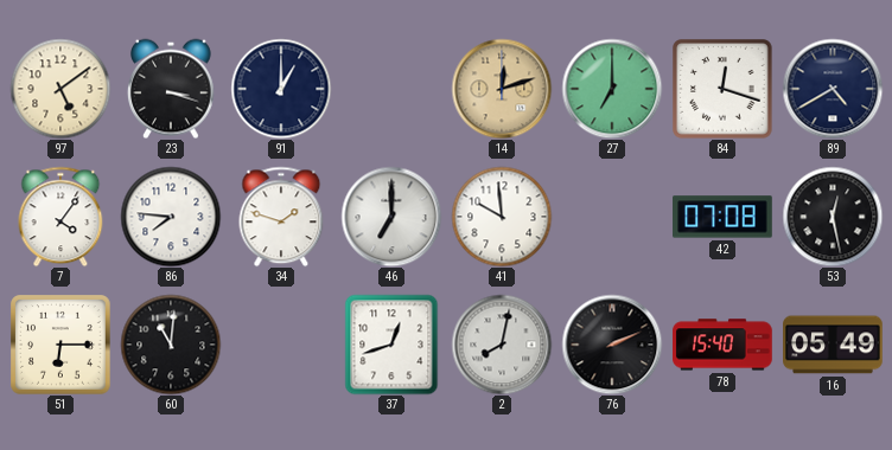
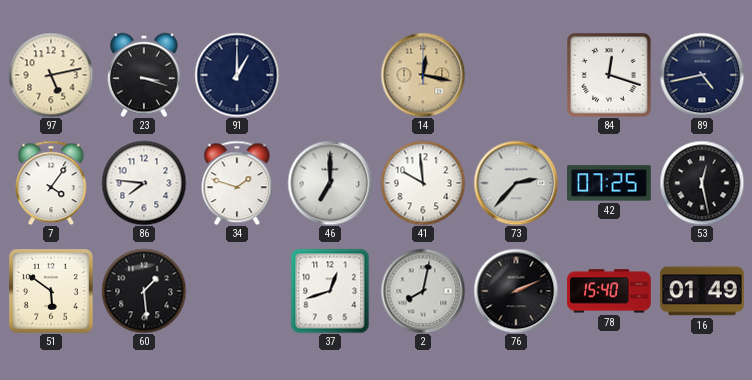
97: 5:09 -> 5:13 (51, 75)
14: 12:12 -> 12:17 (423, 75)
27: 7:00 -> none (612, 89)
89: 4:40 -> 4:43 (702, 75)
73: none -> 2:37 (516, 183)
42: 07:08 -> 07:25 (609, 183)
51: 6:15 -> 5:51 (51, 291)
60: 11:01 -> 1:29 (144, 291)
16: 05:49 -> 01:49 (702, 291)
